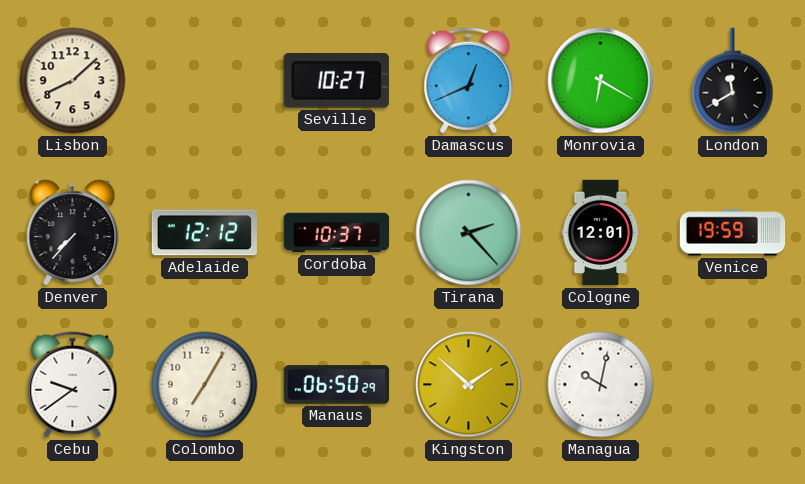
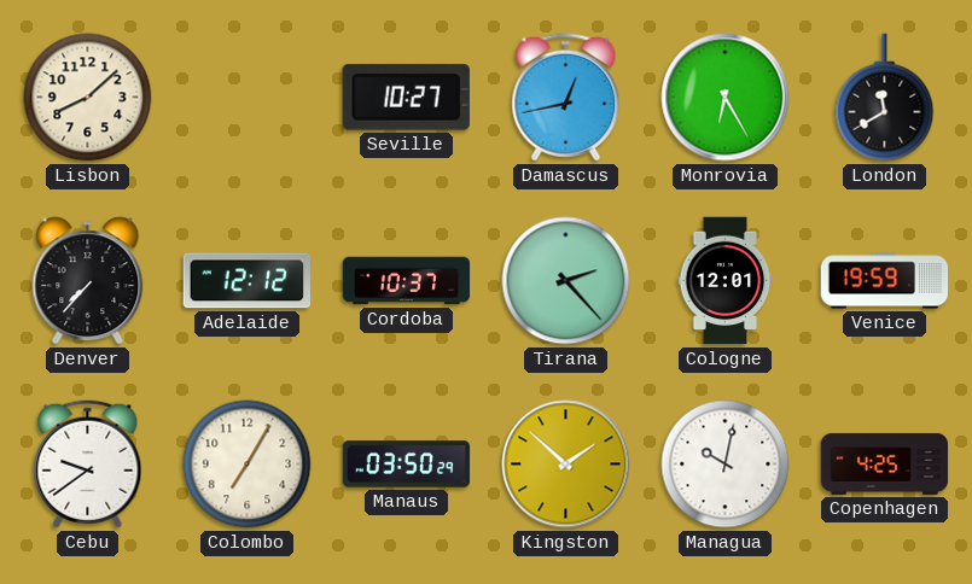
Damascus: 12:41 -> 12:43 (566, 98)
Monrovia: 6:20 -> 6:25 (726, 98)
Manaus: 06:50 -> 03:50 (407, 465)
Copenhagen: none -> 4:25 (885, 463)
